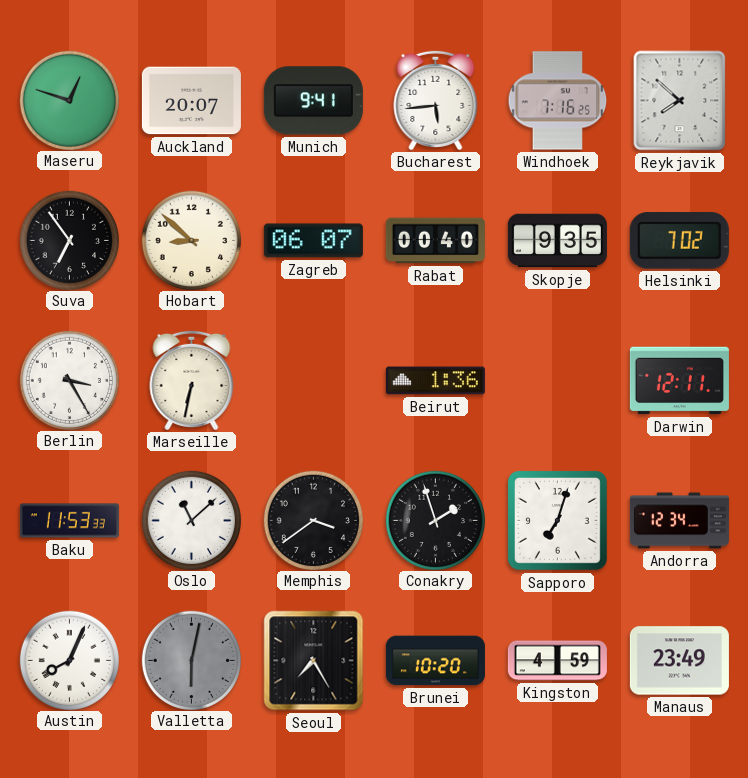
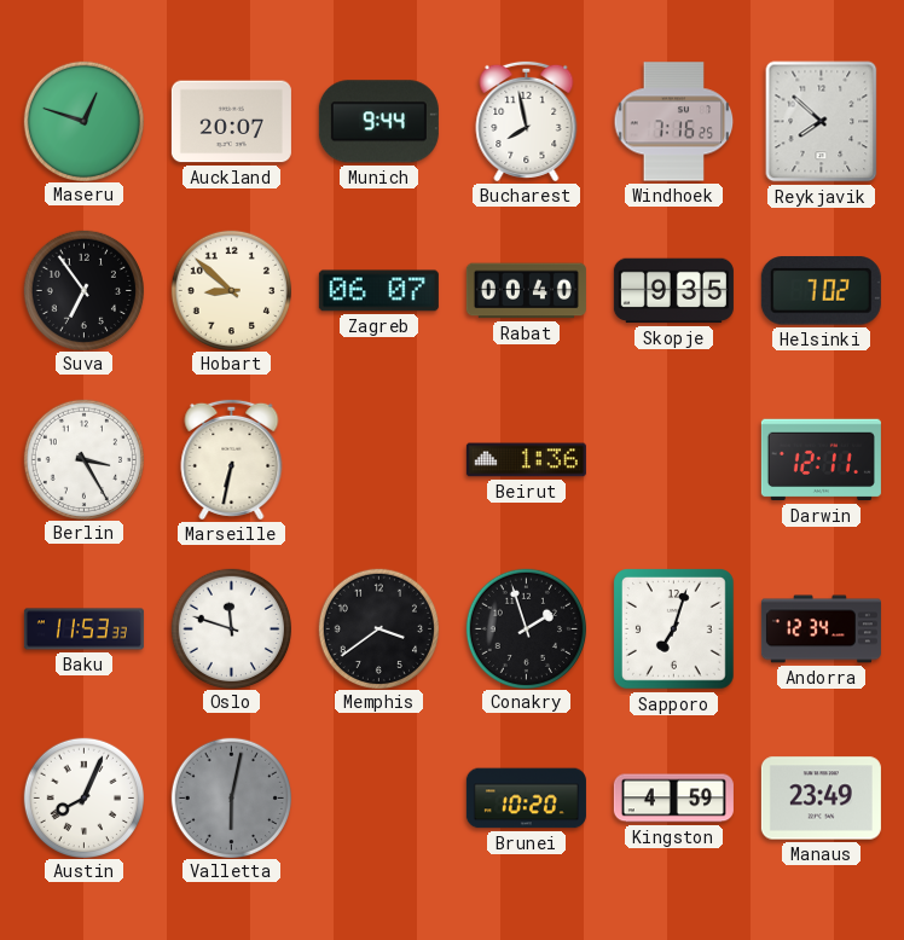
Munich: 9:41 -> 9:44 (378, 122)
Bucharest: 5:44 -> 7:58 (527, 121)
Oslo: 11:08 -> 11:48 (231, 628)
Seoul: 7:25 -> none (314, 661)
